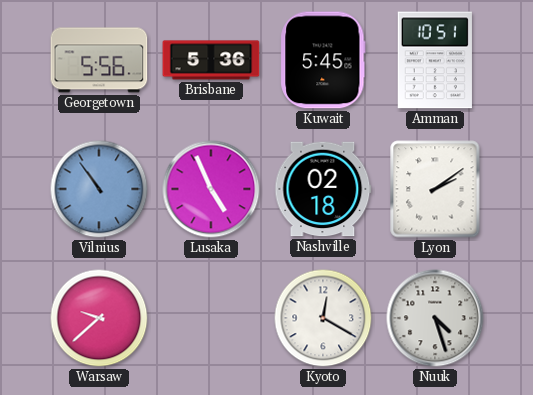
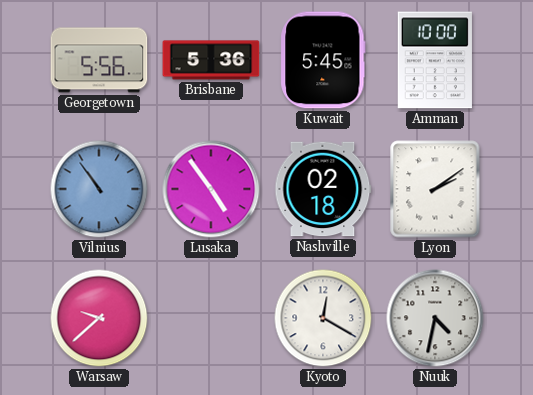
Amman: 10:51 -> 10:00 (435, 60)
Lusaka: 4:56 -> 4:54 (211, 189)
Nuuk: 4:27 -> 4:32 (435, 318)
